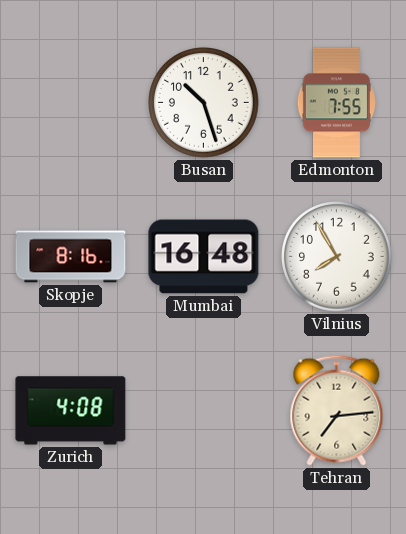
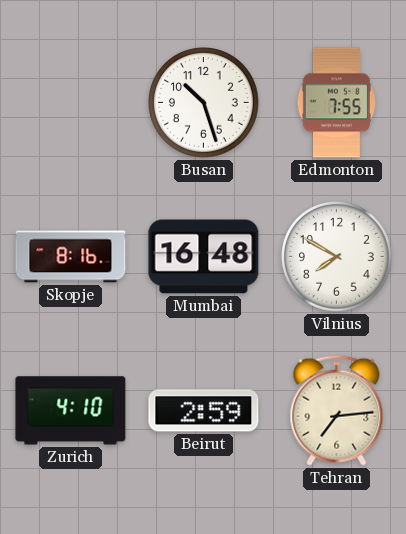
Vilnius: 7:55 -> 7:50 (337, 257)
Zurich: 4:08 -> 4:10 (71, 411)
Beirut: none -> 2:59 (204, 411)
